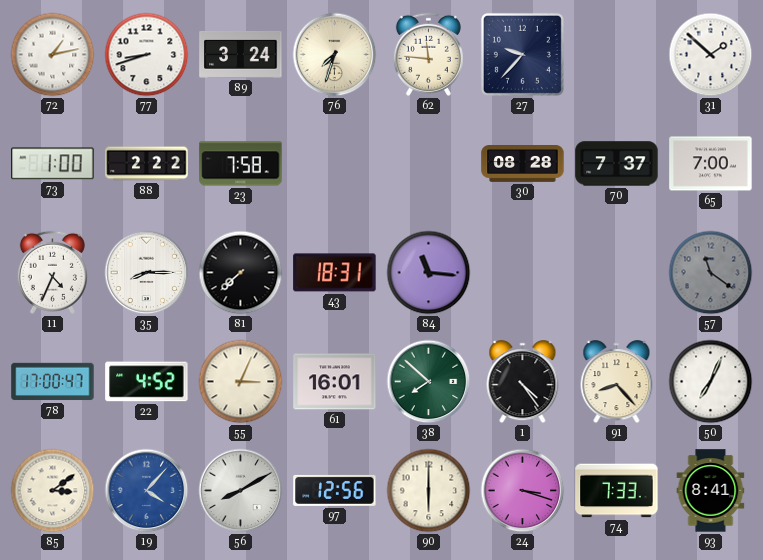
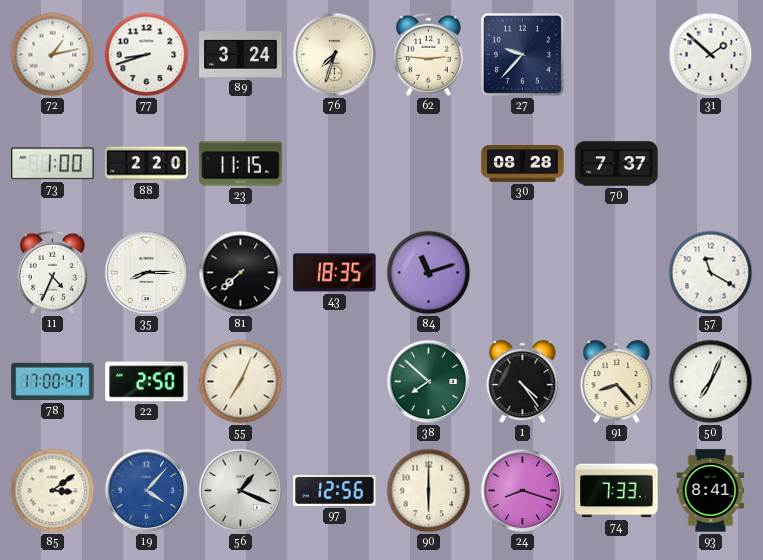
62: 11:46 -> 2:46 (428, 54)
88: 2:22 -> 2:20 (147, 164)
23: 7:58 -> 11:15 (241, 164)
65: 7:00 -> none (711, 164)
43: 18:31 -> 18:35 (335, 273)
84: 11:16 -> 11:12 (429, 273)
57: 11:21 -> 11:20 (711, 273)
57 dial: grey -> white (711, 273)
22: 4:52 -> 2:50 (147, 382)
55: 3:04 -> 7:04 (241, 382)
61: 16:01 -> none (335, 382)
56: 8:10 -> 1:19 (241, 491)
24: 3:18 -> 8:18 (523, 491)
